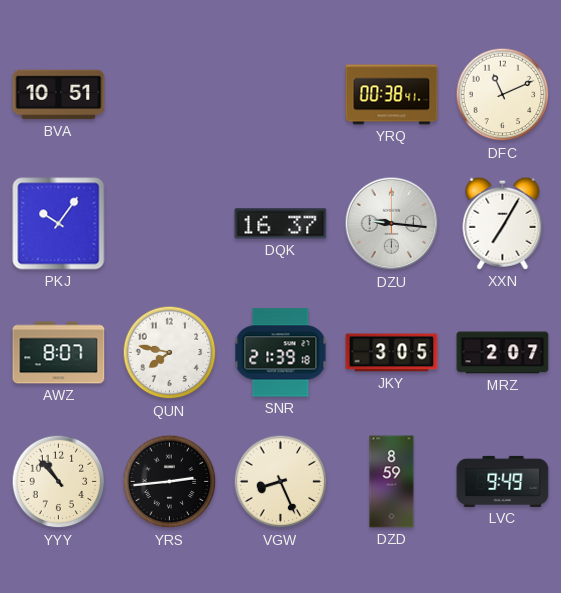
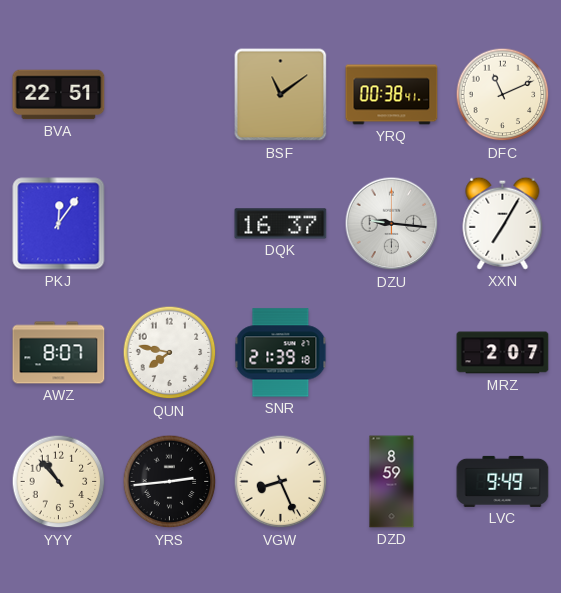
BVA: 10:51 -> 22:51 (59, 95)
BSF: none -> 11:09 (281, 95)
PKJ: 10:06 -> 12:06 (59, 224)
JKY: 3:05 -> none (392, 353)
